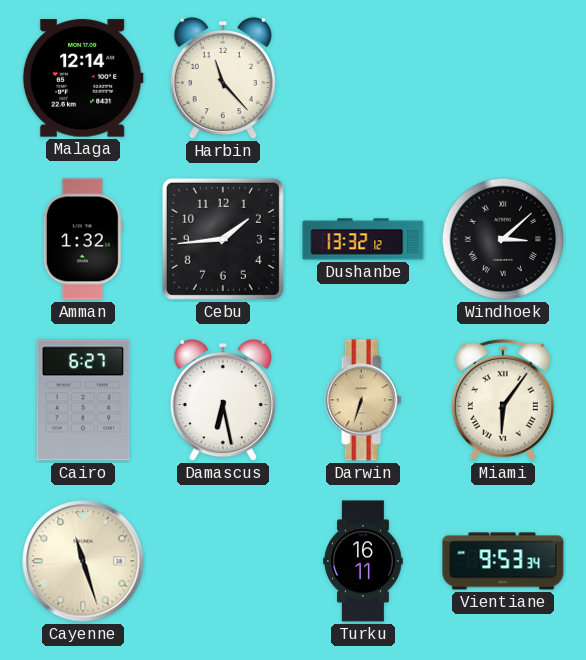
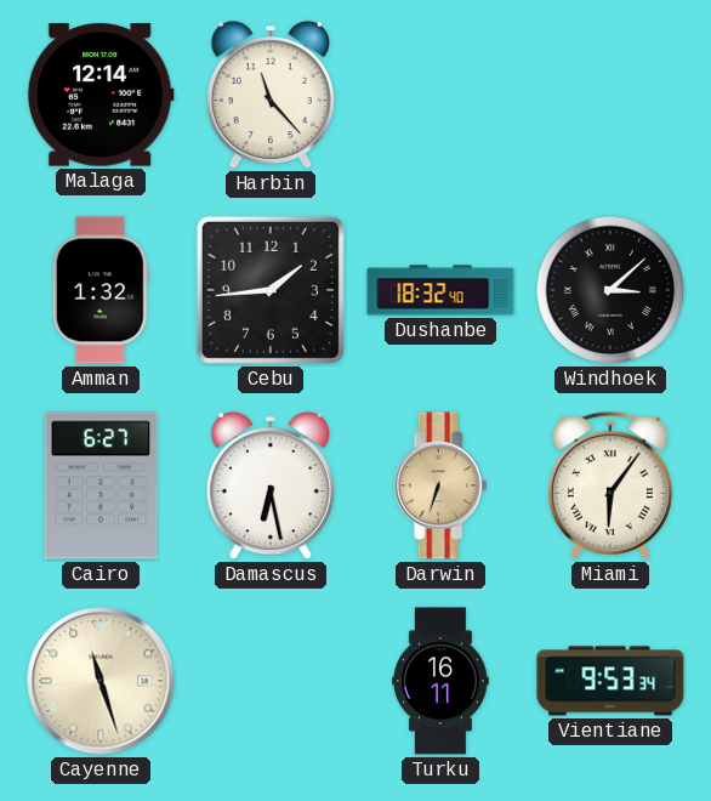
Dushanbe: 13:32 -> 18:32 (440, 290)
